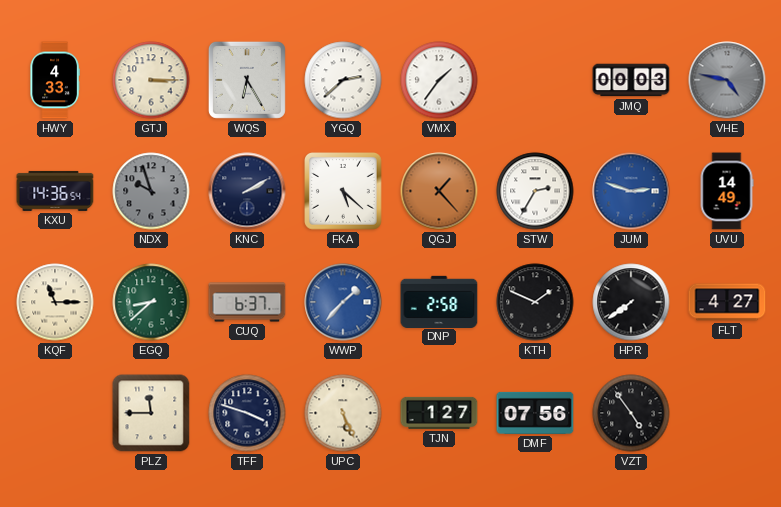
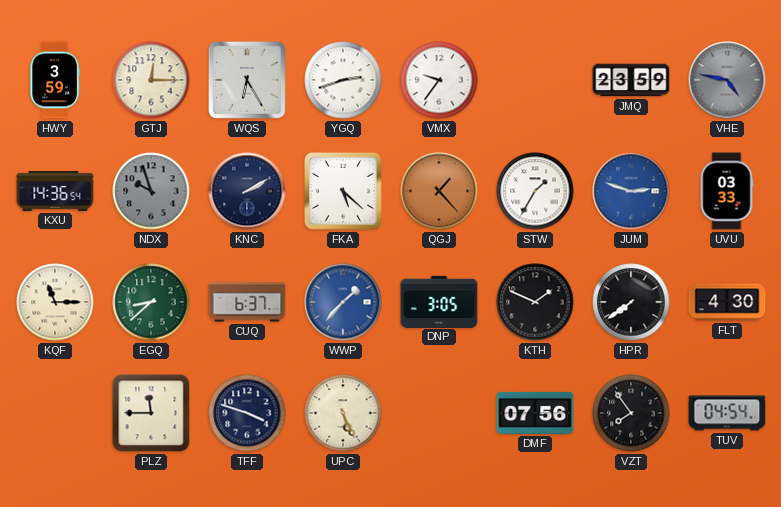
HWY: 4:33 -> 3:59 (55, 80)
GTJ: 3:15 -> 12:15 (151, 80)
YGQ: 2:38 -> 2:42 (343, 80)
VMX: 1:36 -> 9:36 (439, 80)
JMQ: 00:03 -> 23:59 (631, 80)
STW: 2:35 -> 1:35 (535, 191)
UVU: 14:49 -> 03:33 (727, 191)
DNP: 2:58 -> 3:05 (439, 301)
FLT: 4:27 -> 4:30 (727, 302)
TJN: 1:27 -> none (439, 413)
VZT: 4:54 -> 7:54 (631, 413)
TUV: none -> 04:54 (727, 413)
